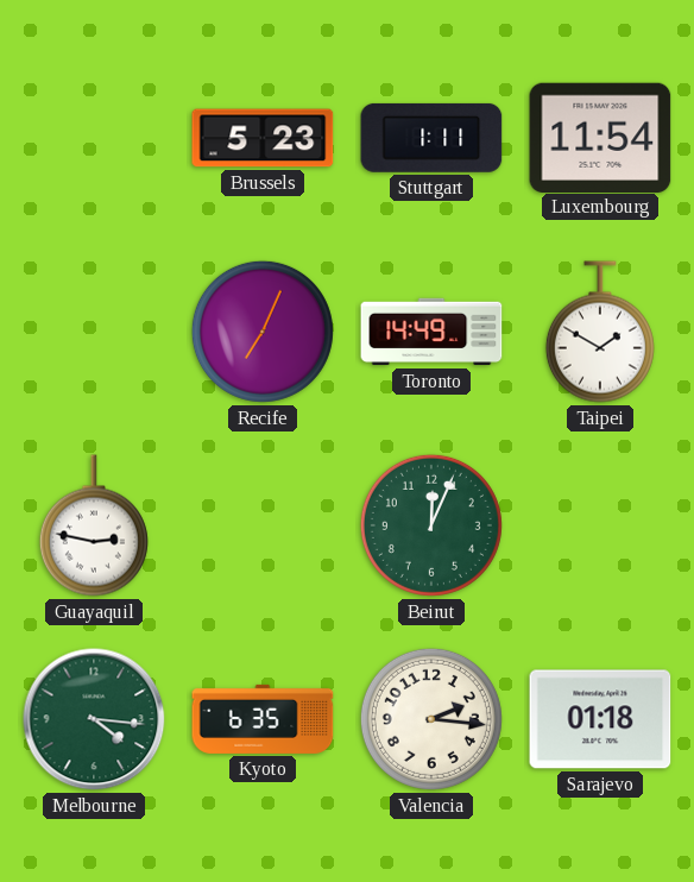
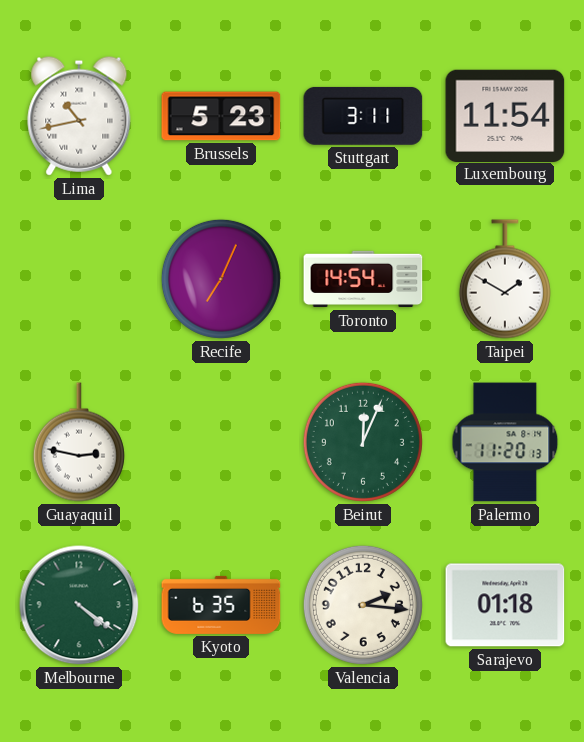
Lima: none -> 10:43 (79, 116)
Stuttgart: 1:11 -> 3:11 (363, 116)
Toronto: 14:49 -> 14:54 (363, 279)
Palermo: none -> 11:20 (505, 442)
Melbourne: 4:16 -> 4:21 (79, 605)
